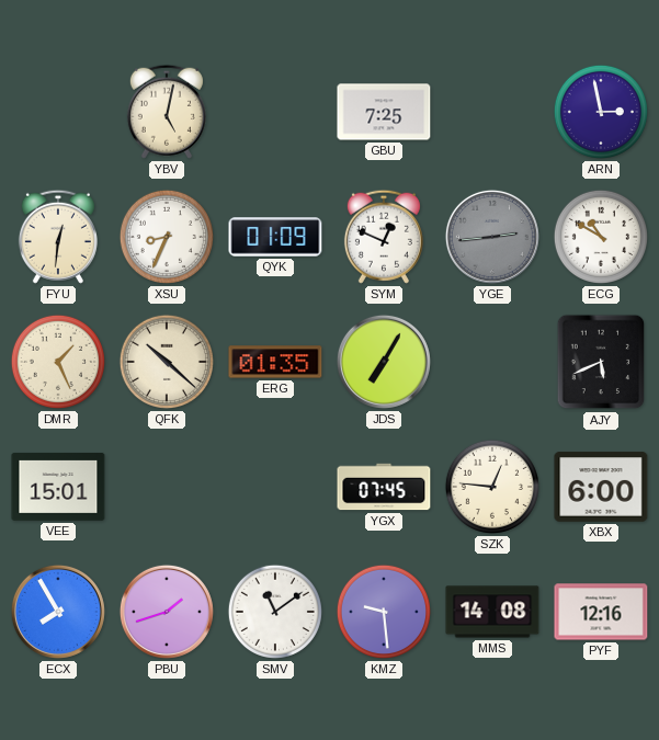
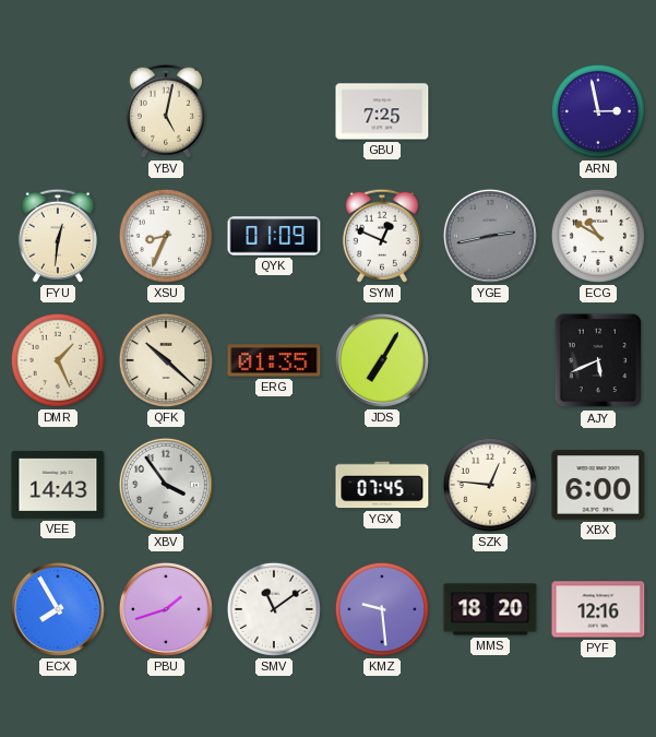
YGE: 2:44 -> 2:43 (490, 236)
VEE: 15:01 -> 14:43 (58, 485)
XBV: none -> 3:54 (166, 485)
MMS: 14:08 -> 18:20 (490, 609)
